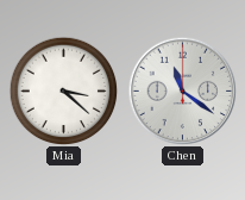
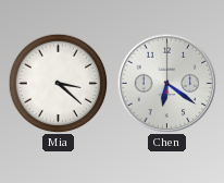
Chen: 11:21 -> 6:21 (166, 83)
